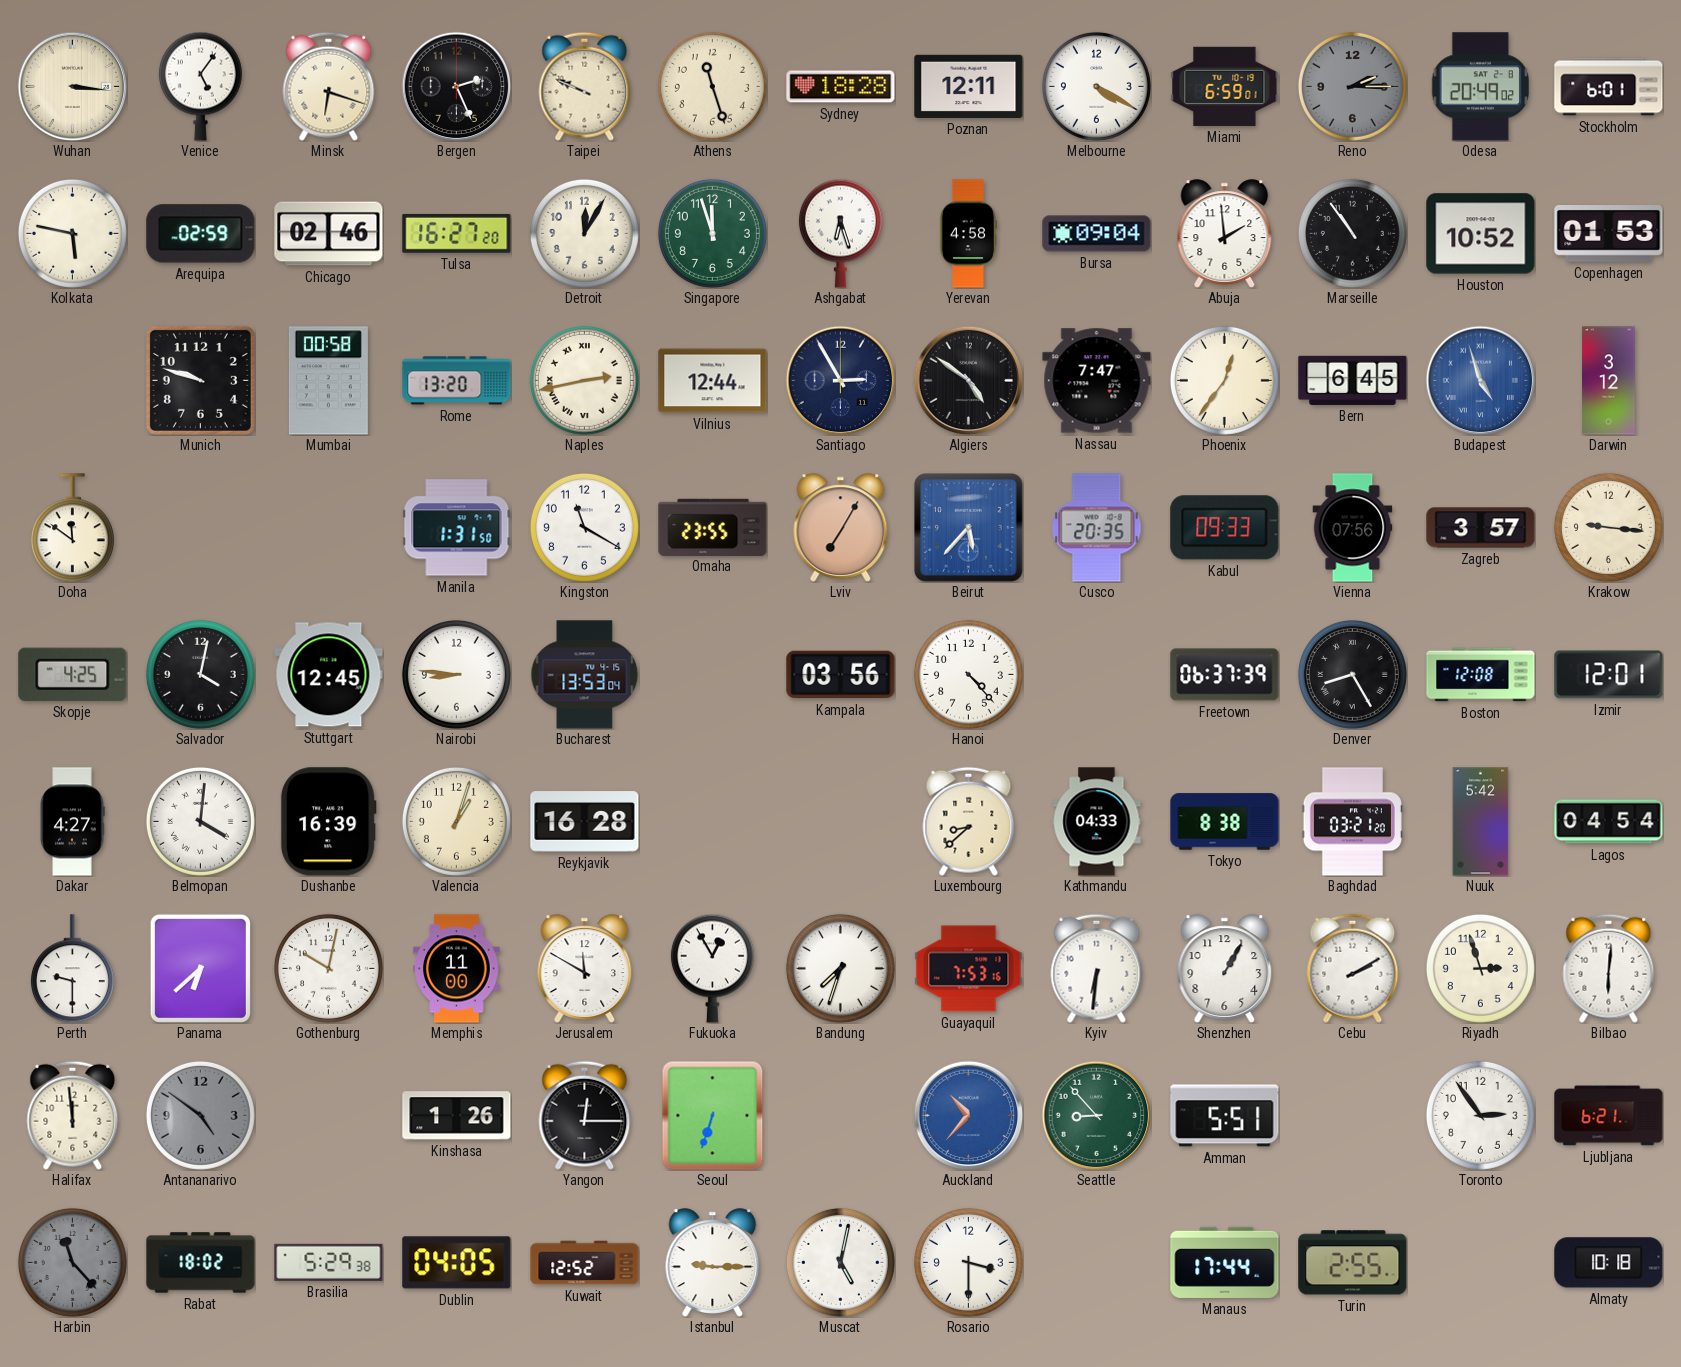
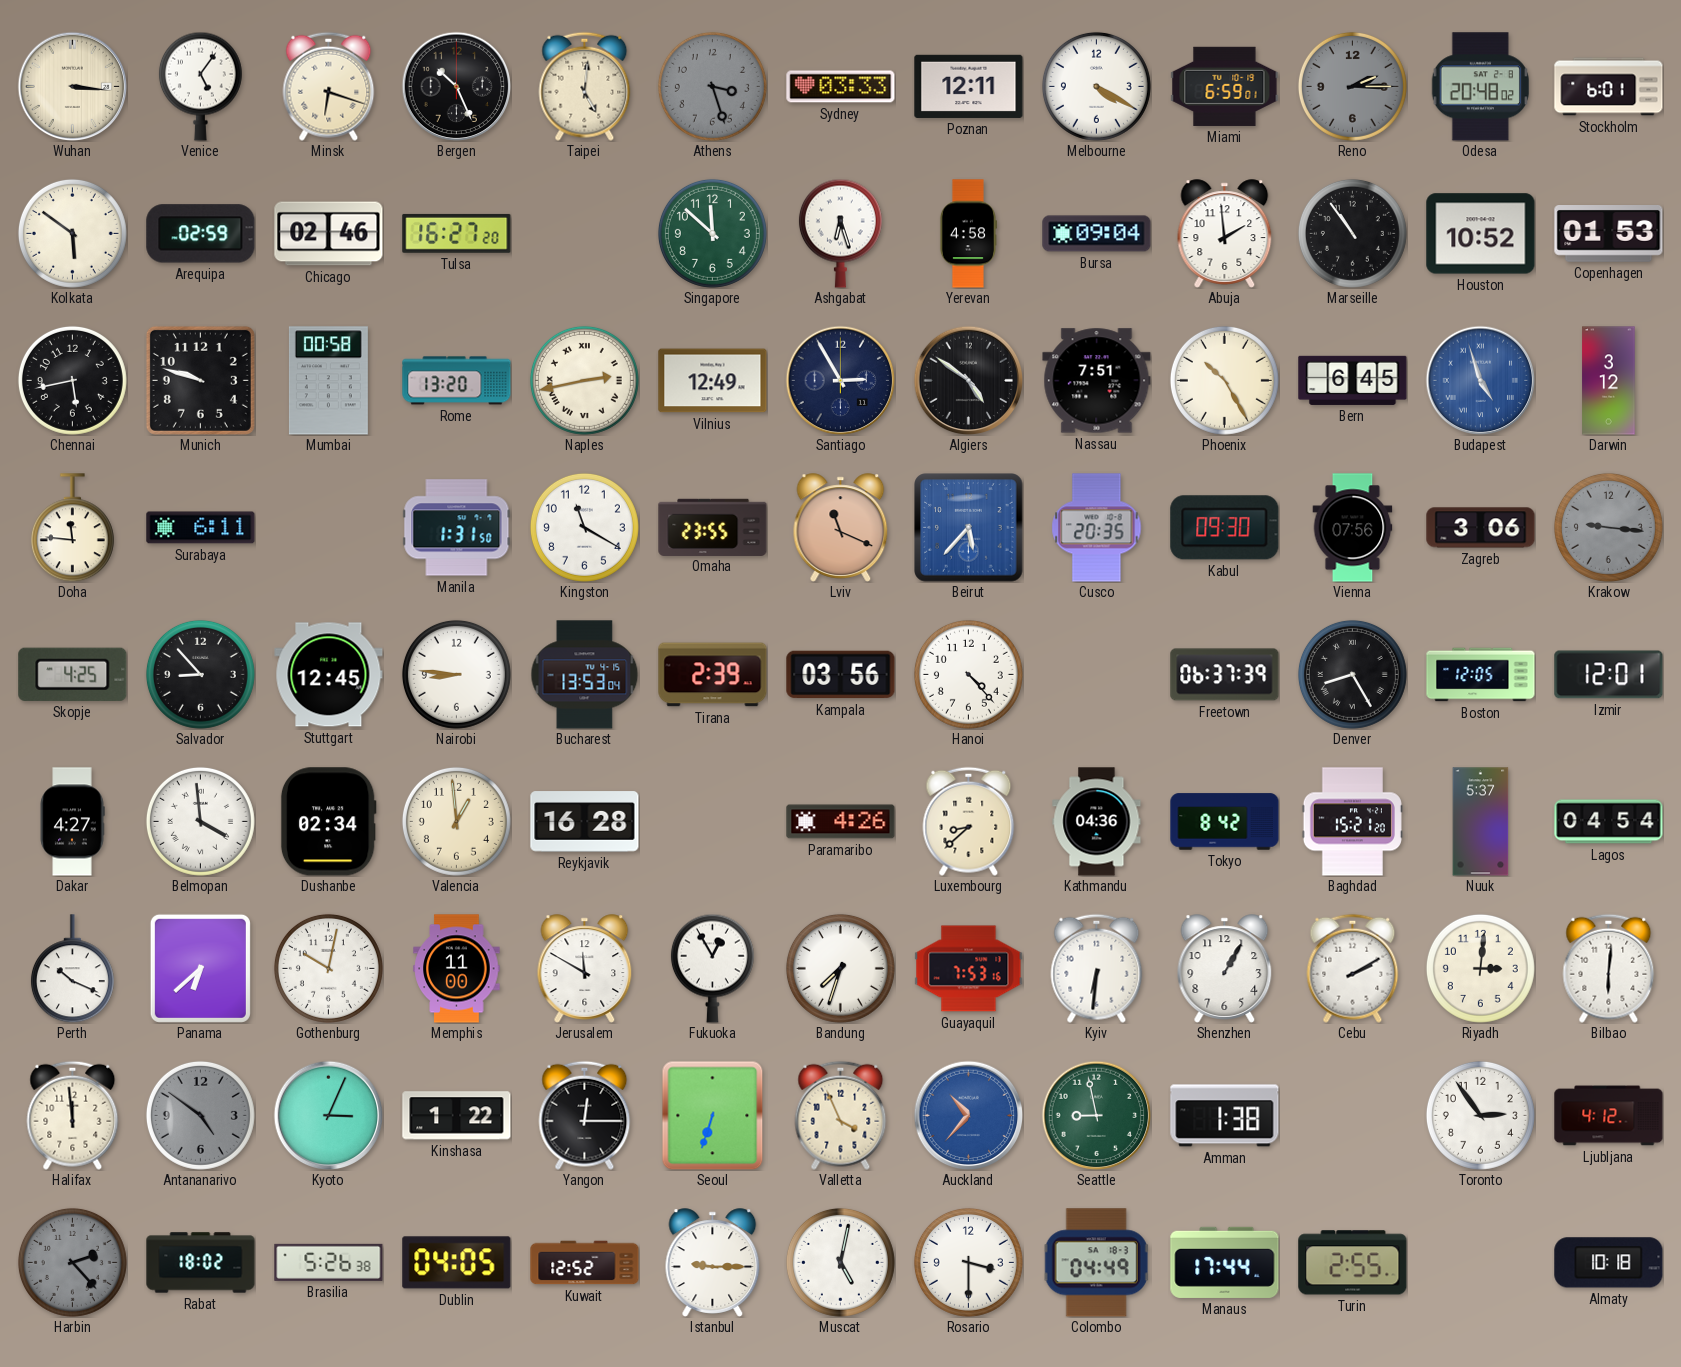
Bergen: 2:26 -> 10:26 (456, 86)
Taipei: 9:49 -> 5:01 (585, 86)
Athens: 11:27 -> 3:27 (712, 86)
Athens dial: cream -> grey (712, 86)
Sydney: 18:28 -> 03:33 (841, 87)
Odesa: 20:49 -> 20:48 (1480, 87)
Kolkata: 5:47 -> 5:51 (72, 233)
Detroit: 12:05 -> none (584, 233)
Singapore: 11:57 -> 11:52 (712, 233)
Chennai: none -> 5:43 (72, 380)
Vilnius: 12:44 -> 12:49 (713, 381)
Nassau: 7:47 -> 7:51 (1097, 381)
Phoenix: 12:36 -> 10:25 (1224, 380)
Doha: 11:51 -> 11:46 (72, 528)
Surabaya: none -> 6:11 (201, 528)
Lviv: 7:05 -> 11:19 (841, 528)
Kabul: 09:33 -> 09:30 (1225, 528)
Zagreb: 3:57 -> 3:06 (1481, 528)
Krakow dial: cream -> grey (1608, 527)
Salvador: 4:02 -> 8:53 (200, 674)
Tirana: none -> 2:39 (713, 675)
Boston: 12:08 -> 12:05 (1481, 675)
Belmopan: 4:01 -> 3:59 (200, 821)
Dushanbe: 16:39 -> 02:34 (328, 822)
Valencia: 1:03 -> 12:59 (456, 821)
Paramaribo: none -> 4:26 (841, 822)
Kathmandu: 04:33 -> 04:36 (1097, 822)
Tokyo: 8:38 -> 8:42 (1225, 822)
Baghdad: 03:21 -> 15:21 (1352, 822)
Nuuk: 5:42 -> 5:37 (1481, 822)
Perth: 9:30 -> 10:19 (72, 969)
Riyadh: 2:57 -> 3:01 (1480, 968)
Kyoto: none -> 3:04 (328, 1115)
Kinshasa: 1:26 -> 1:22 (457, 1116)
Valletta: none -> 3:56 (841, 1115)
Seattle: 8:53 -> 8:58 (1096, 1115)
Amman: 5:51 -> 1:38 (1225, 1116)
Ljubljana: 6:21 -> 4:12 (1609, 1116)
Harbin: 11:23 -> 2:23 (72, 1262)
Brasilia: 5:29 -> 5:26 (329, 1262)
Colombo: none -> 04:49 (1097, 1263)
